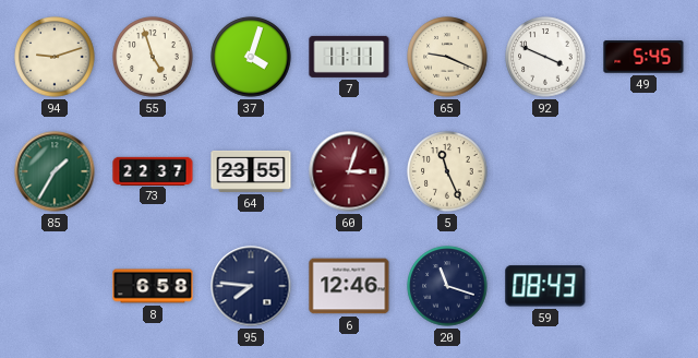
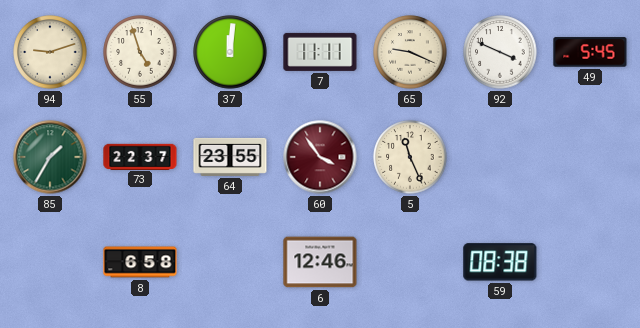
37: 4:03 -> 12:01 (230, 52)
60: 3:03 -> 3:54 (320, 157)
95: 7:46 -> none (251, 286)
20: 11:18 -> none (447, 286)
59: 08:43 -> 08:38 (500, 262)
